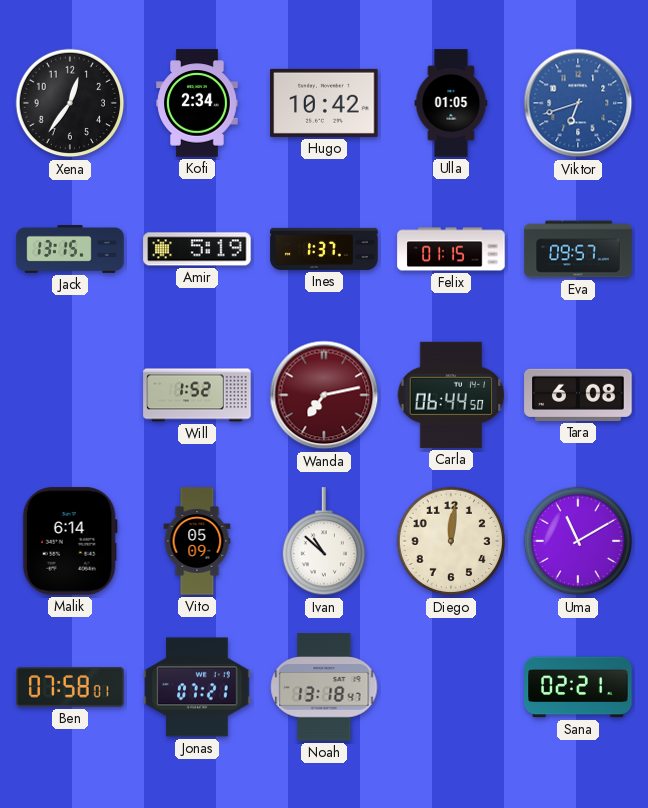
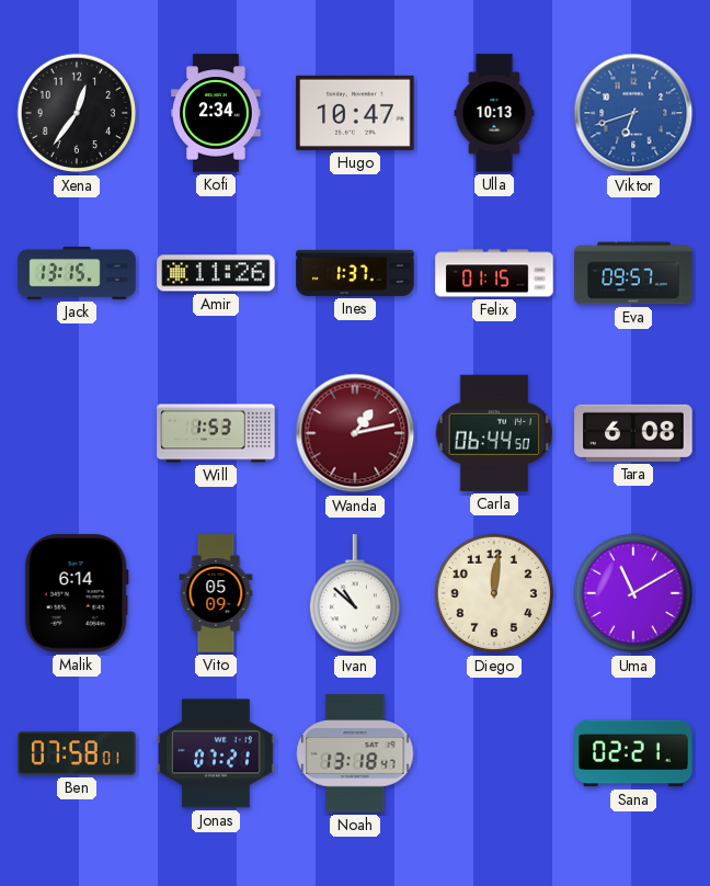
Hugo: 10:42 -> 10:47 (355, 113)
Ulla: 01:05 -> 10:13 (494, 113)
Amir: 5:19 -> 11:26 (216, 273)
Will: 1:52 -> 1:53 (216, 433)
Wanda: 7:13 -> 1:13 (355, 433)
